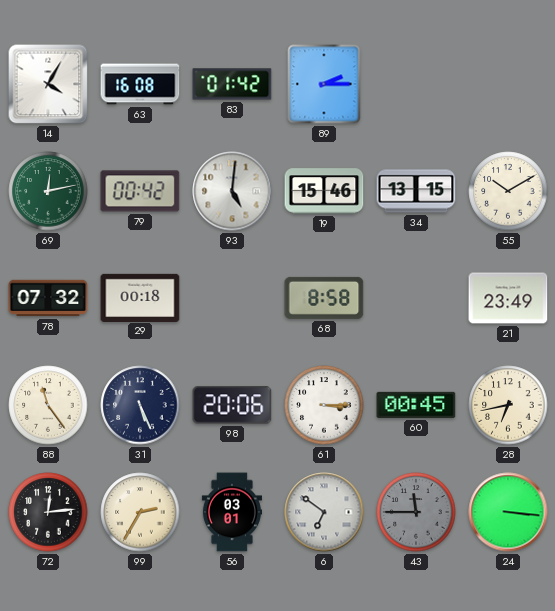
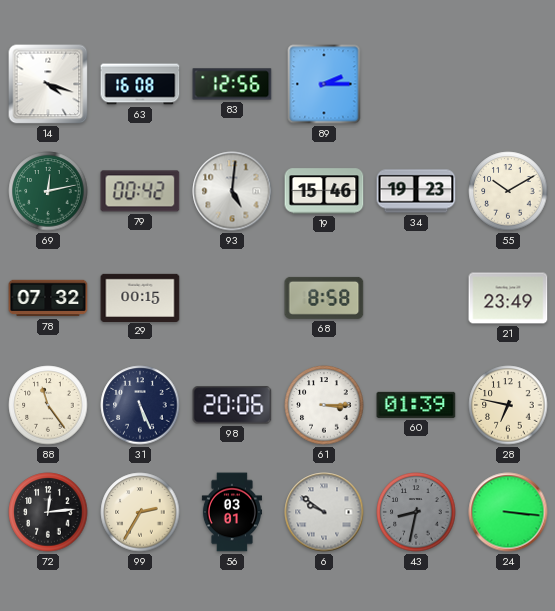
14: 4:05 -> 4:18 (48, 84)
83: 01:42 -> 12:56 (232, 84)
34: 13:15 -> 19:23 (416, 191)
29: 00:18 -> 00:15 (140, 297)
60: 00:45 -> 01:39 (416, 405)
28: 6:43 -> 6:47 (508, 405)
6: 6:51 -> 9:51 (324, 512)
43: 11:45 -> 8:32 (416, 512)
